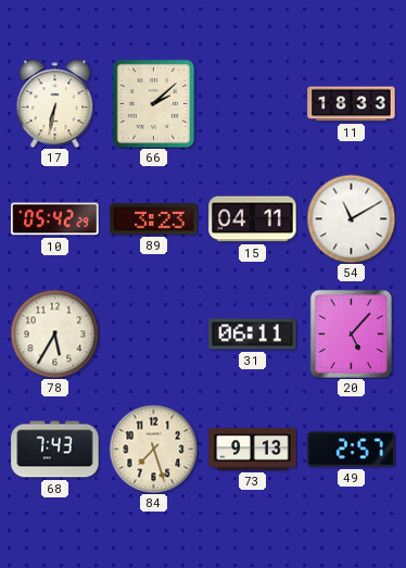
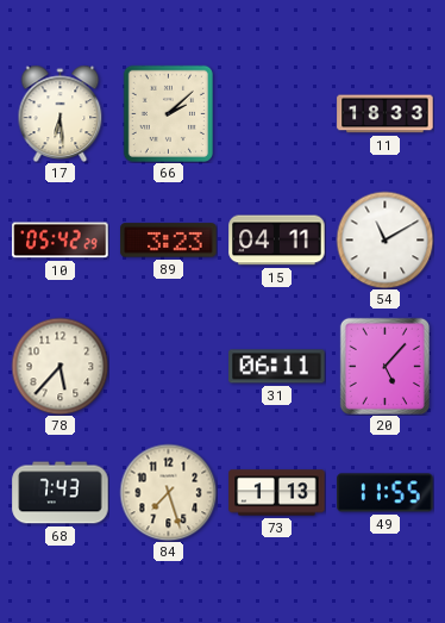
17: 6:32 -> 6:29 (61, 113)
78: 5:35 -> 5:37 (59, 366)
73: 9:13 -> 1:13 (277, 493)
49: 2:57 -> 11:55 (386, 493)
